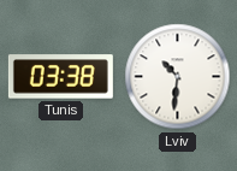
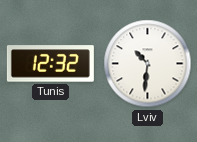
Tunis: 03:38 -> 12:32 (50, 64)
